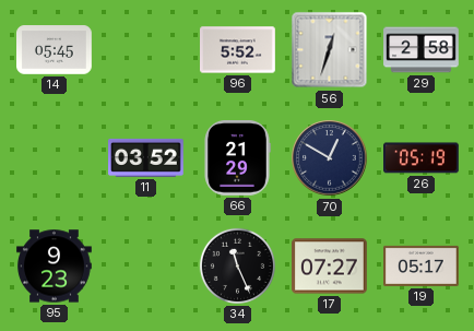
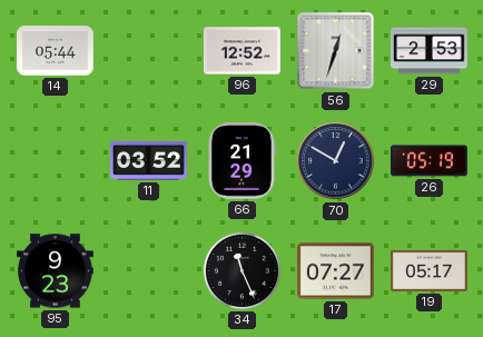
14: 05:45 -> 05:44 (56, 51)
96: 5:52 -> 12:52 (243, 51)
29: 2:58 -> 2:53 (430, 51)
